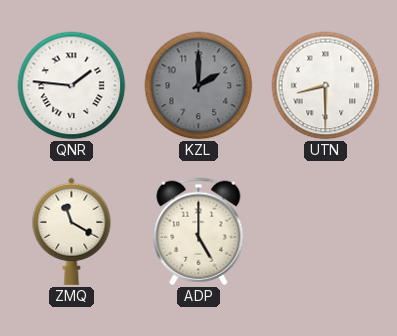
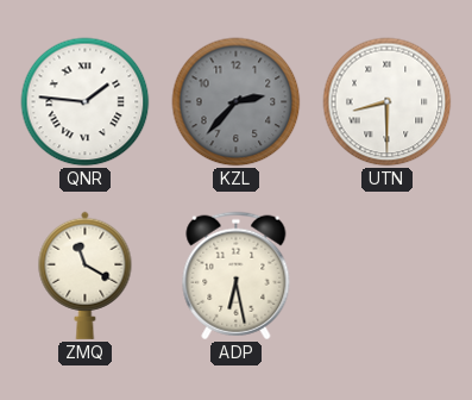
KZL: 2:00 -> 2:37 (237, 102)
ADP: 5:00 -> 6:28 (237, 276)
